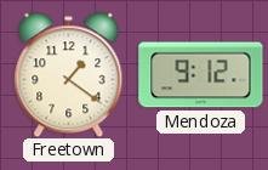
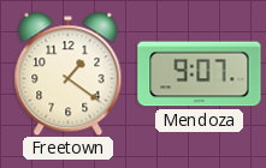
Mendoza: 9:12 -> 9:07 (200, 74)
